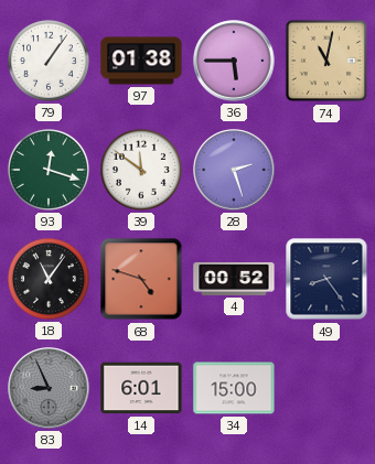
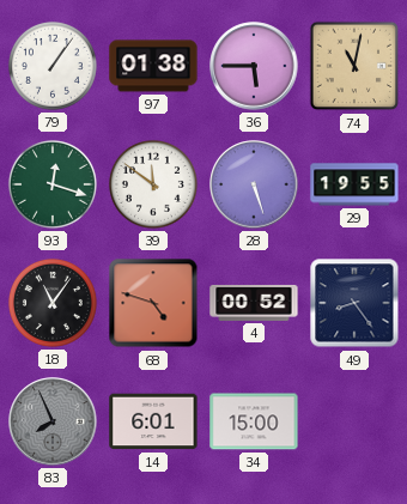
28: 2:27 -> 5:27 (254, 184)
29: none -> 19:55 (354, 184)
83: 8:56 -> 7:56 (53, 421)
